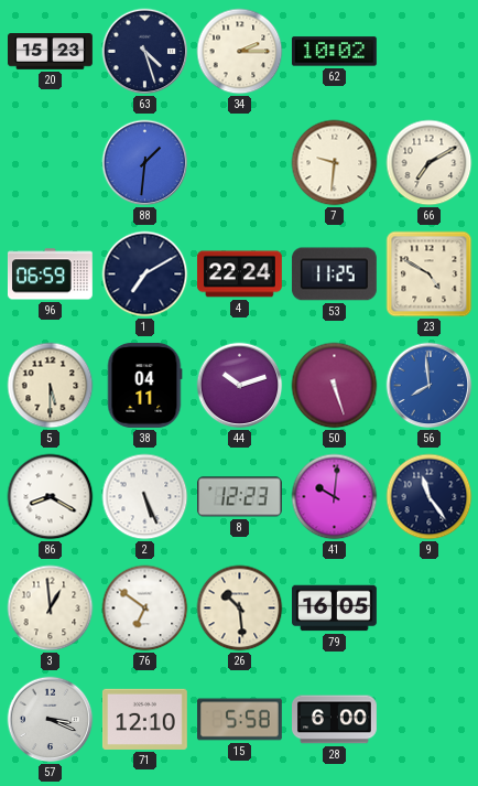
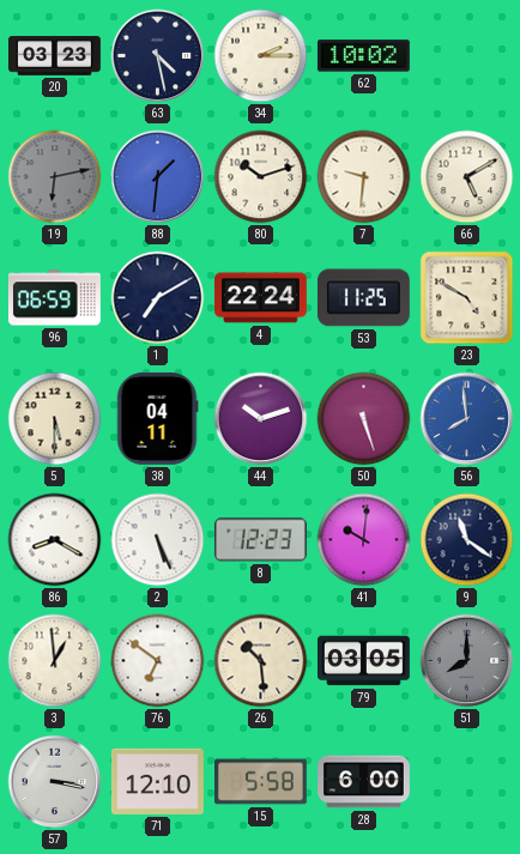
20: 15:23 -> 03:23 (55, 56)
63: 4:27 -> 4:28 (158, 56)
19: none -> 6:13 (55, 177)
80: none -> 10:12 (261, 177)
66: 7:10 -> 5:10 (467, 177)
9: 11:24 -> 11:21 (467, 540)
79: 16:05 -> 03:05 (364, 661)
51: none -> 8:00 (467, 661)
57: 3:19 -> 3:17 (55, 782)
